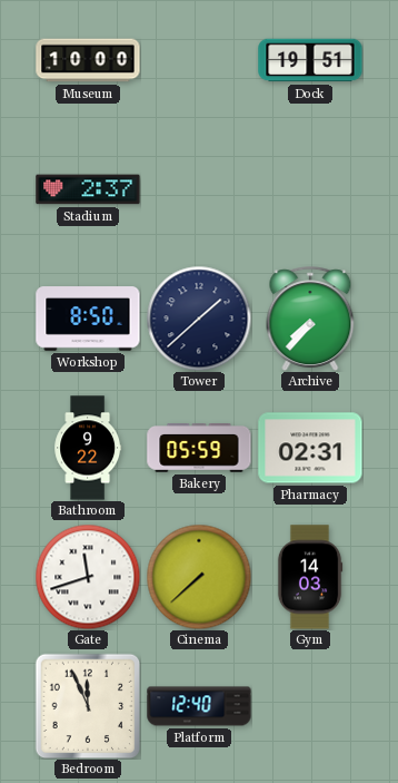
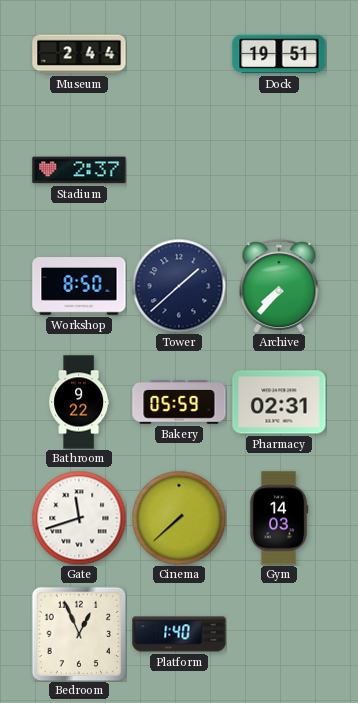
Museum: 10:00 -> 2:44 (79, 54)
Bedroom: 11:56 -> 12:56 (79, 634)
Platform: 12:40 -> 1:40 (179, 634)
